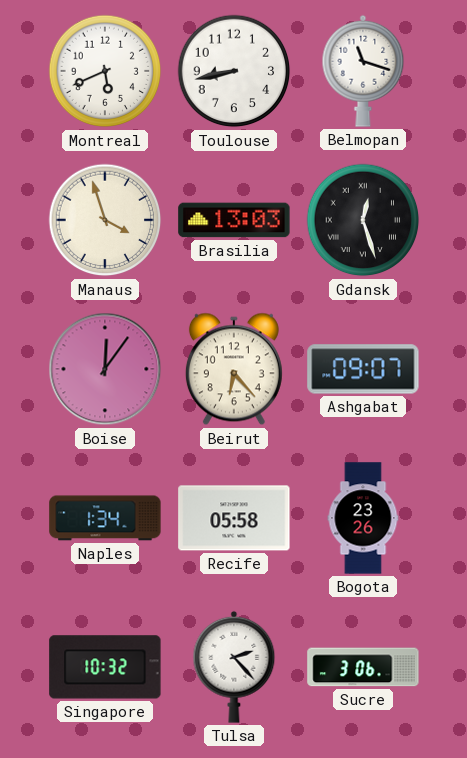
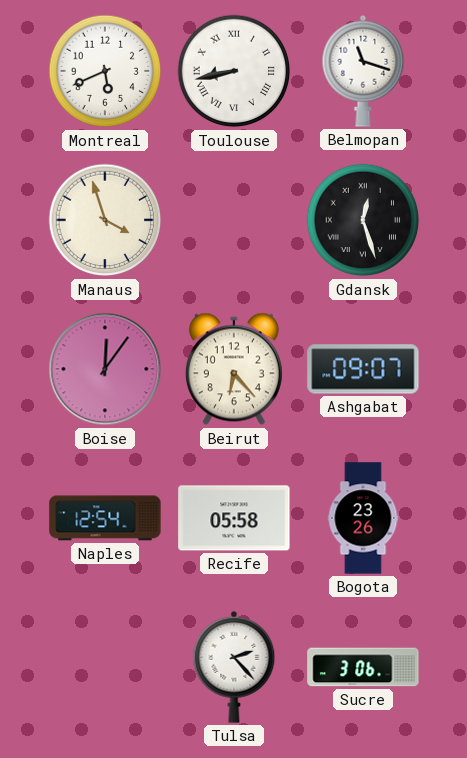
Toulouse numerals: Arabic -> Roman (234, 71)
Brasilia: 13:03 -> none (234, 220)
Naples: 1:34 -> 12:54 (105, 518)
Singapore: 10:32 -> none (105, 667)
